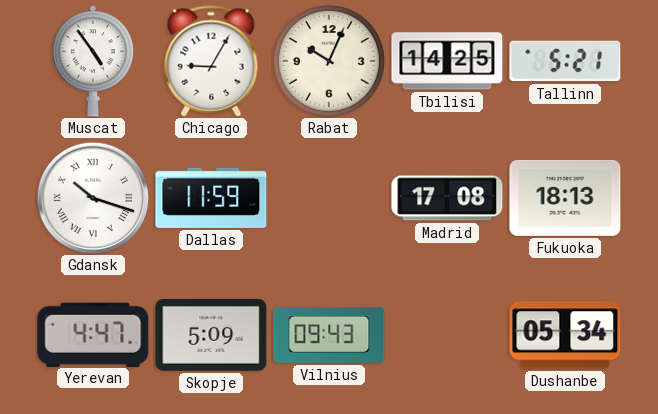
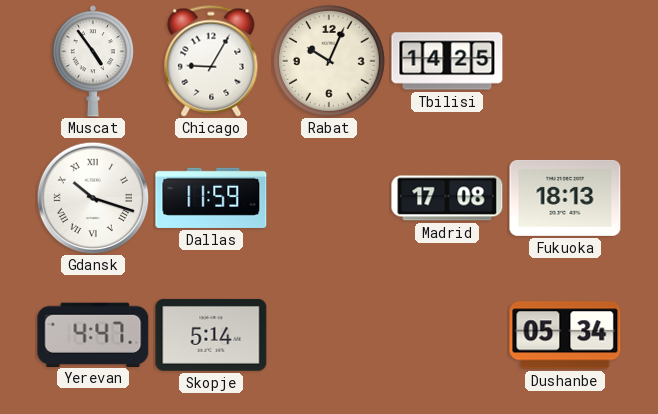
Tallinn: 5:21 -> none (565, 61)
Skopje: 5:09 -> 5:14 (211, 335)
Vilnius: 09:43 -> none (329, 335)
